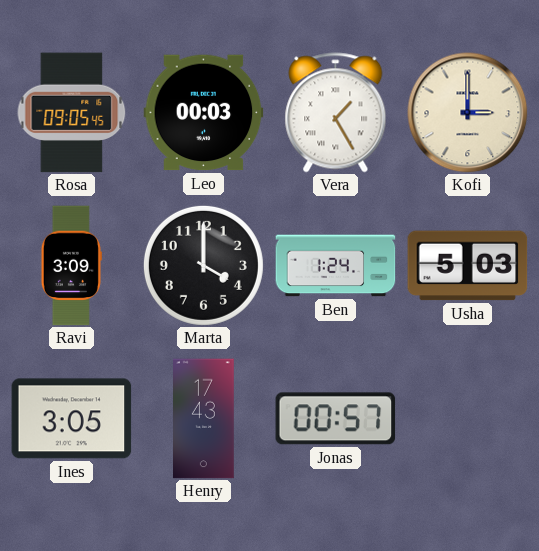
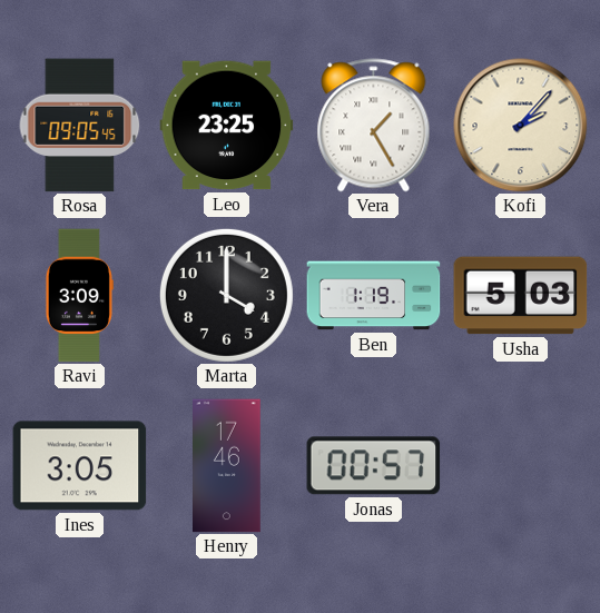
Leo: 00:03 -> 23:25 (227, 126)
Kofi: 3:00 -> 2:07 (521, 126)
Ben: 1:24 -> 1:19 (374, 296)
Henry: 17:43 -> 17:46 (227, 466)
